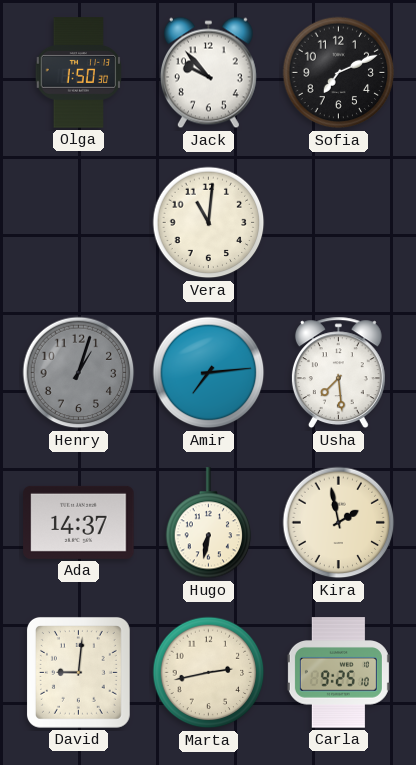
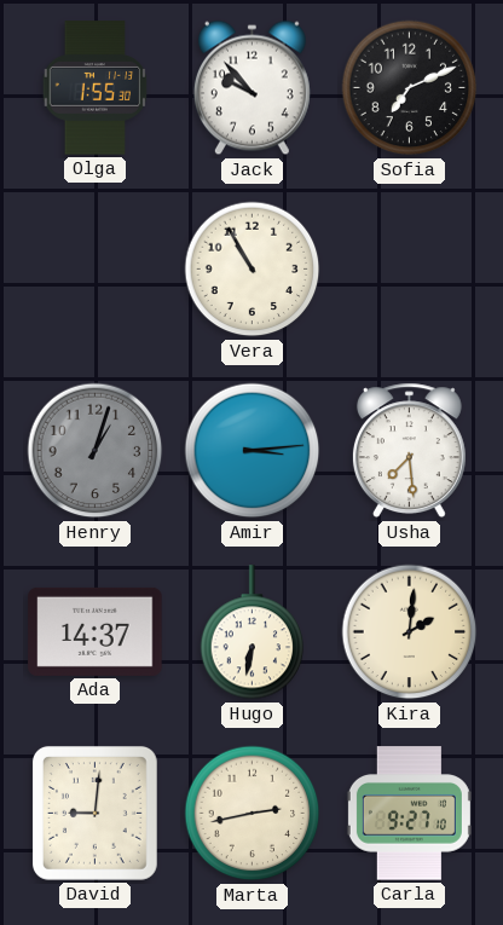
Olga: 1:50 -> 1:55 (96, 88)
Vera: 11:01 -> 10:55 (253, 270)
Amir: 7:14 -> 3:14 (253, 451)
Kira: 1:58 -> 2:01 (410, 632)
Carla: 9:25 -> 9:27 (409, 814)
